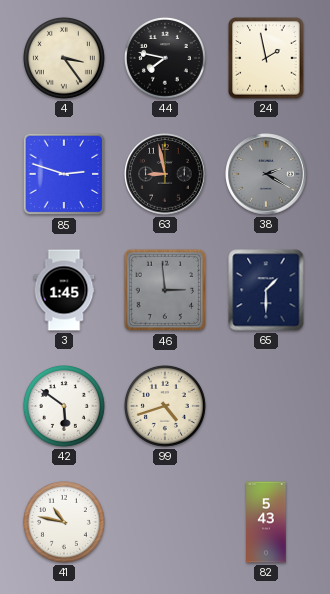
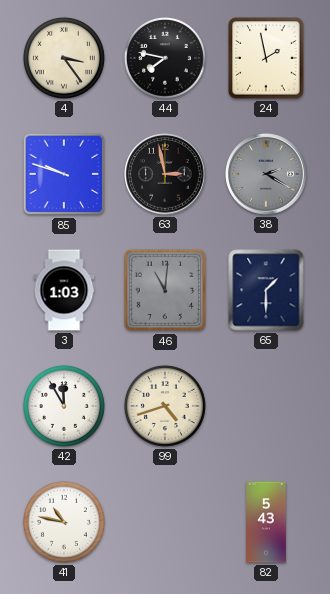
85: 2:48 -> 9:48 (64, 174)
63: 8:58 -> 2:58 (165, 174)
3: 1:45 -> 1:03 (64, 290)
46: 2:59 -> 11:01 (165, 290)
42: 5:51 -> 11:55 (64, 406)
